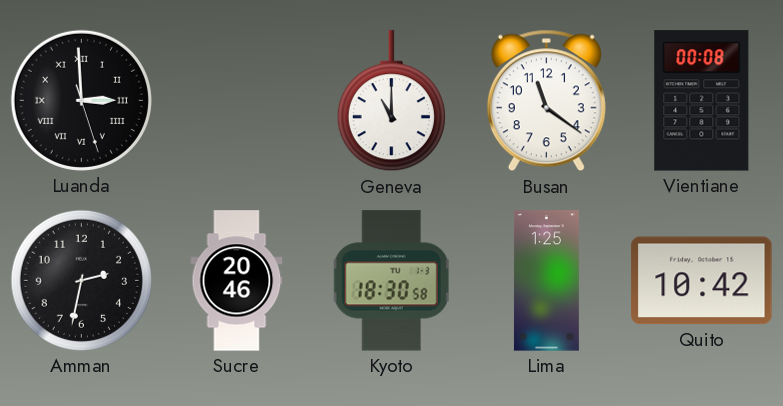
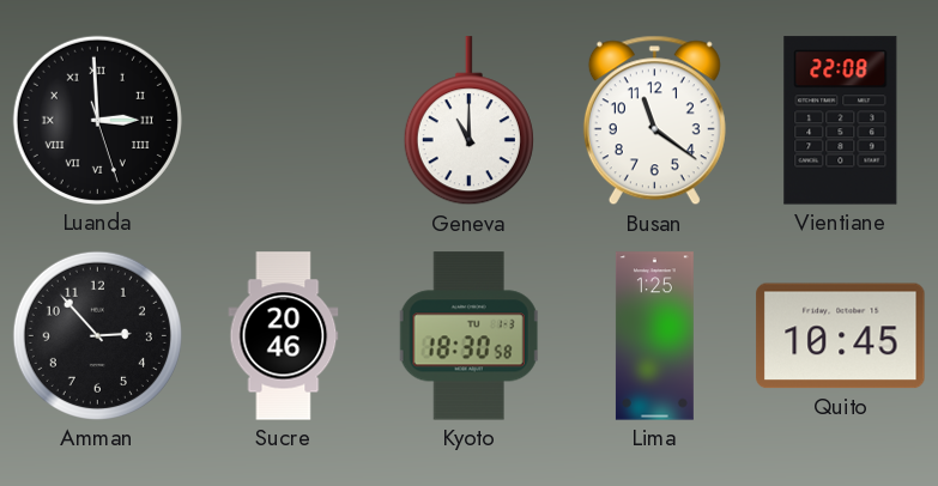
Vientiane: 00:08 -> 22:08 (841, 121)
Amman: 2:32 -> 2:53 (97, 335)
Quito: 10:42 -> 10:45 (841, 336)
